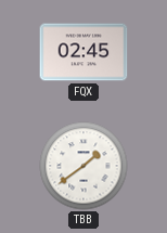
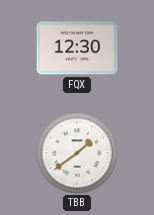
FQX: 02:45 -> 12:30 (77, 48)
